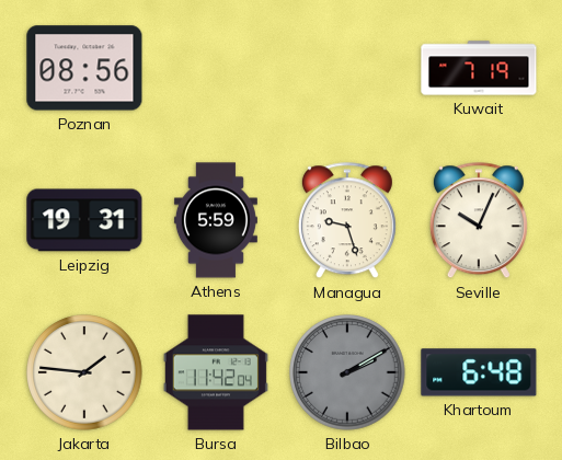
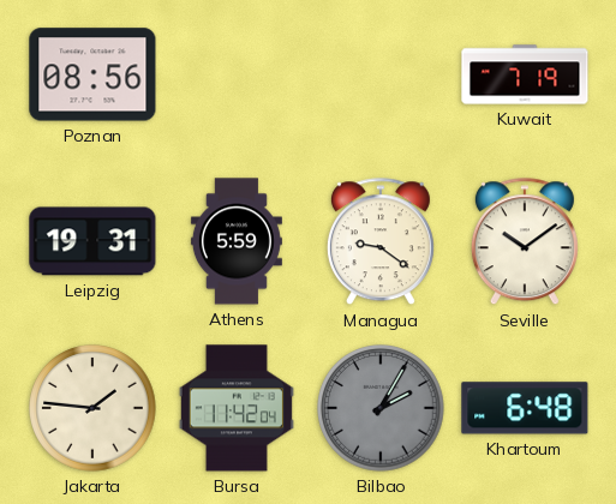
Managua: 9:27 -> 9:21 (381, 242)
Seville: 10:04 -> 10:09 (525, 242)
Bilbao: 2:10 -> 2:05 (381, 408)
